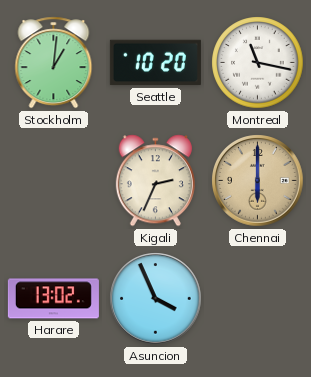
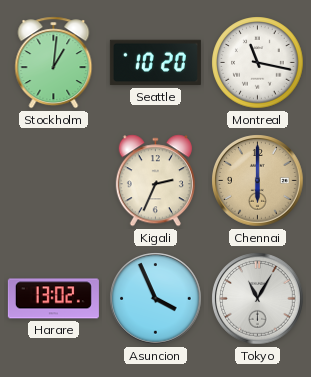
Tokyo: none -> 11:05 (258, 299)
